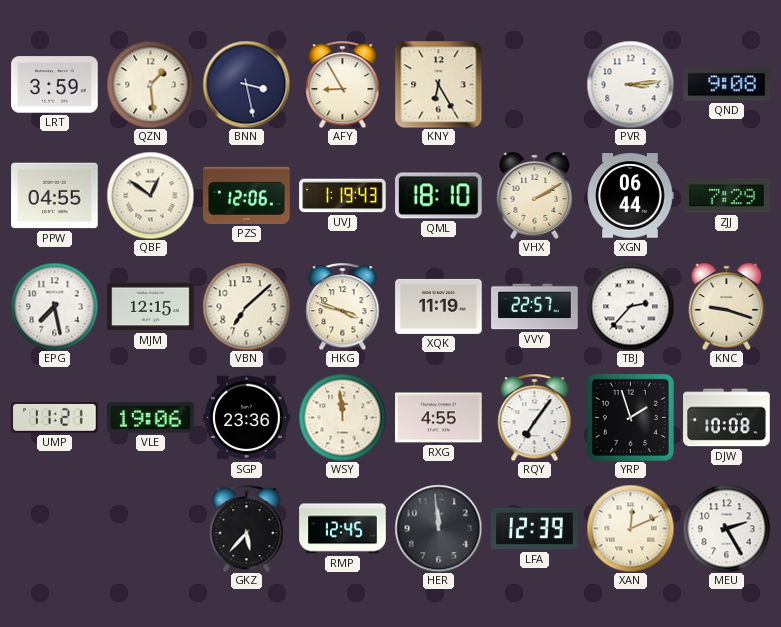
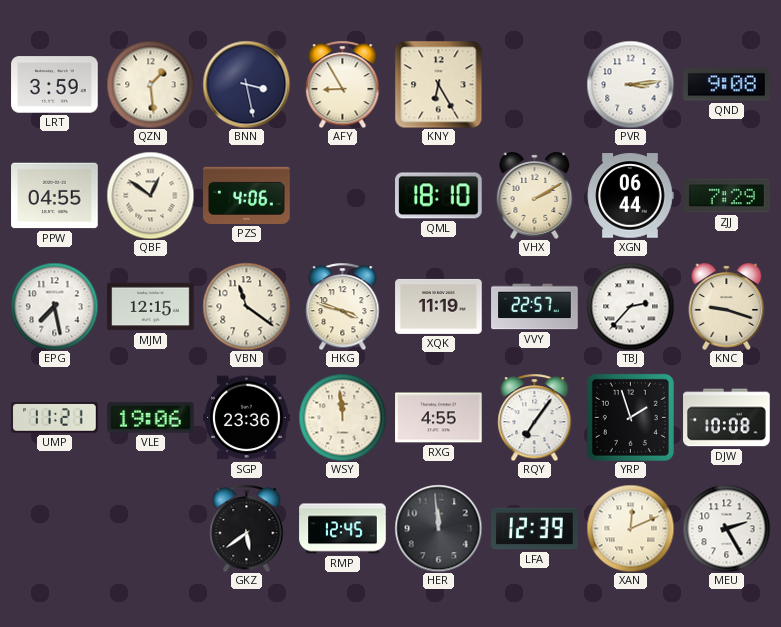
PZS: 12:06 -> 4:06 (247, 195)
UVJ: 1:19 -> none (343, 196)
VBN: 7:08 -> 11:21 (246, 306)
GKZ: 5:37 -> 5:39 (247, 528)
